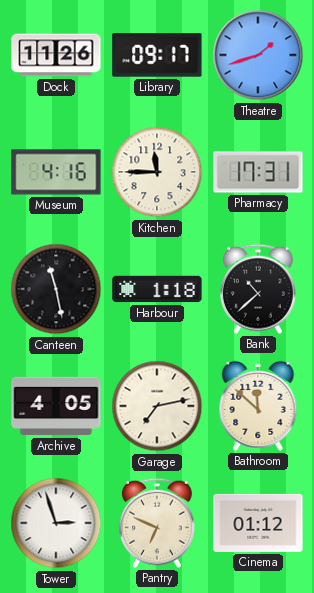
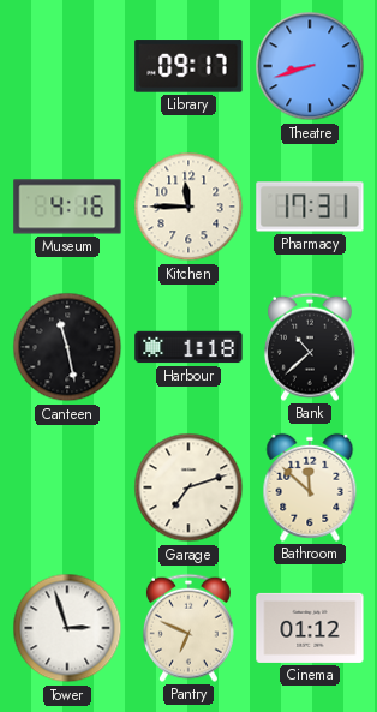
Dock: 11:26 -> none (56, 55)
Theatre: 1:42 -> 8:42 (310, 66)
Archive: 4:05 -> none (56, 406)
Garage: 7:13 -> 7:12 (188, 487)
